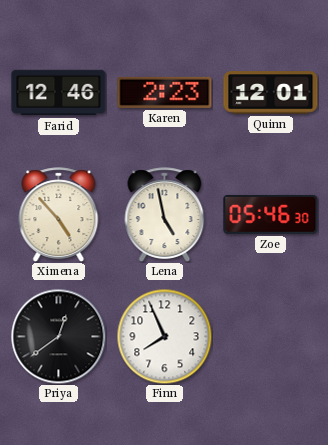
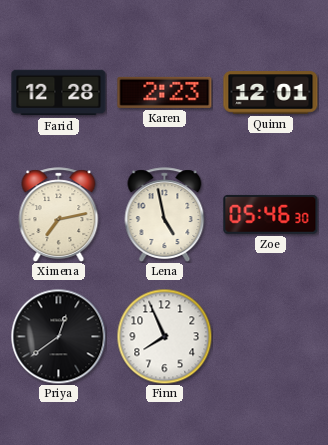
Farid: 12:46 -> 12:28 (59, 93)
Ximena: 4:53 -> 7:13 (59, 215)
